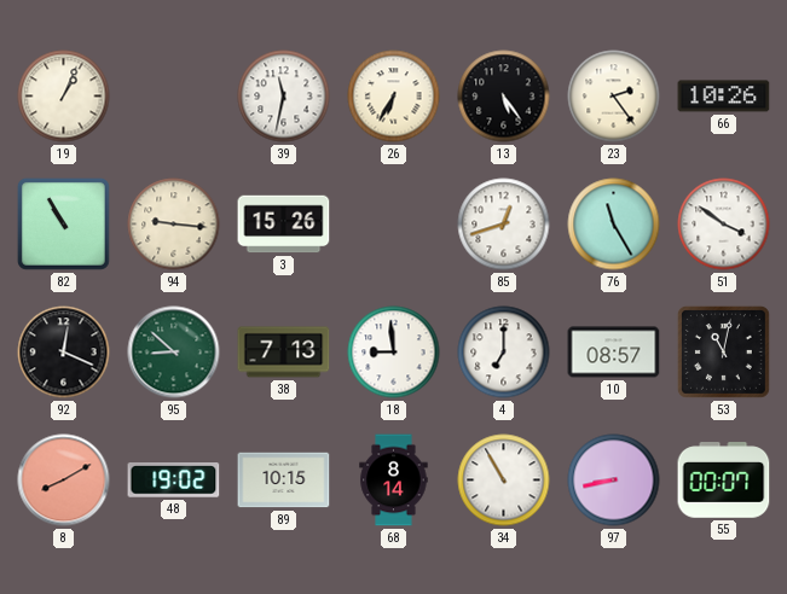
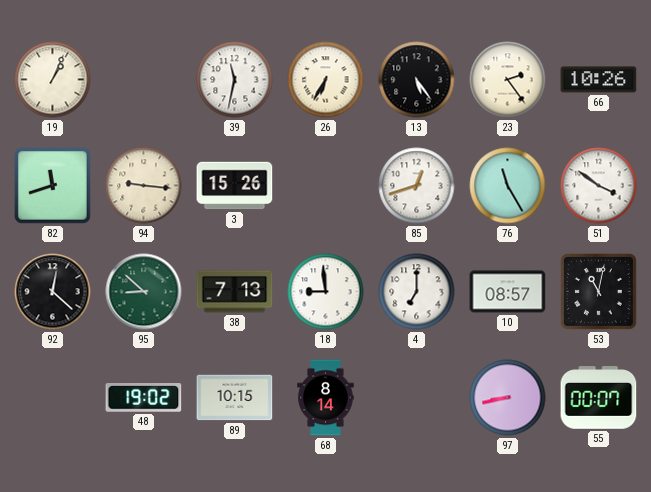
82: 10:55 -> 11:42 (52, 185)
92: 12:19 -> 12:22 (53, 292)
8: 8:10 -> none (64, 481)
34: 10:55 -> none (504, 481)
